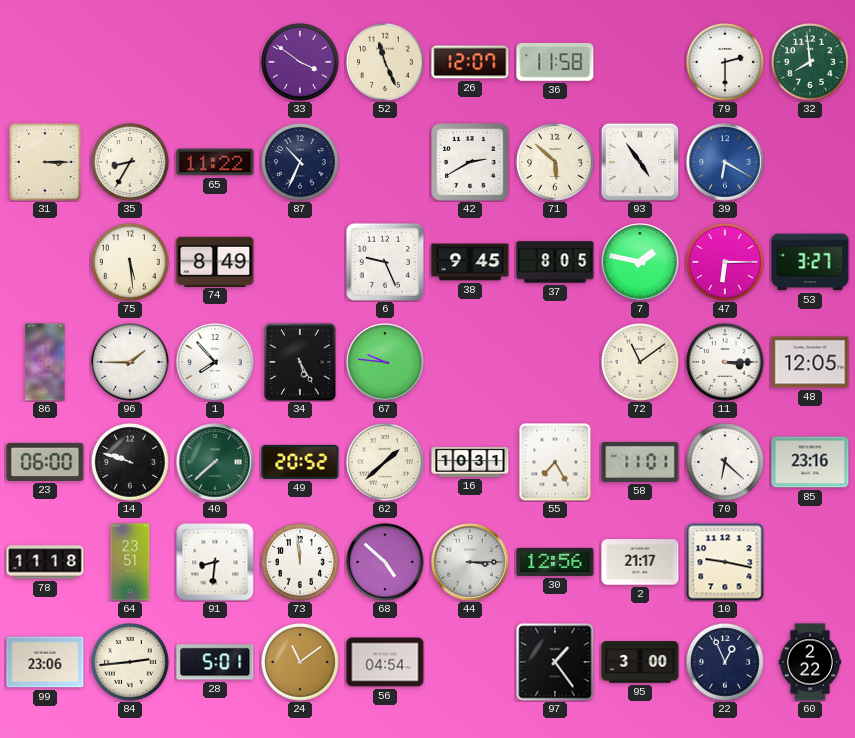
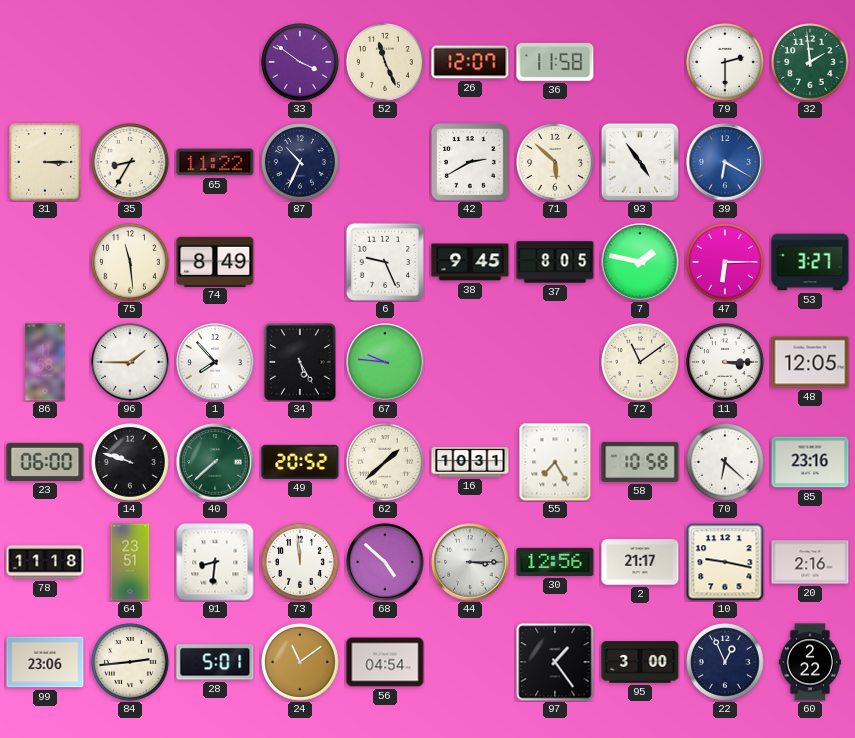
32: 7:59 -> 1:59 (811, 63)
75: 5:29 -> 11:29 (131, 263)
58: 11:01 -> 10:58 (640, 462)
20: none -> 2:16 (810, 562)
